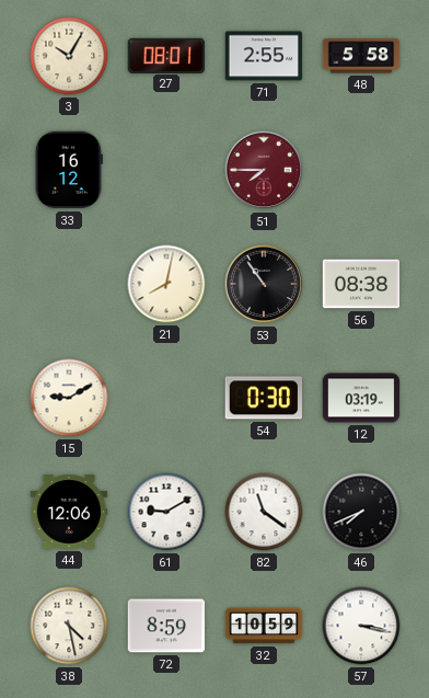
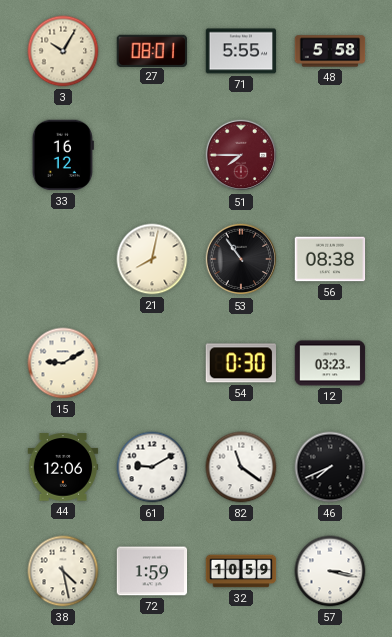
71: 2:55 -> 5:55 (241, 51)
12: 03:19 -> 03:23 (330, 363)
72: 8:59 -> 1:59 (152, 571)
